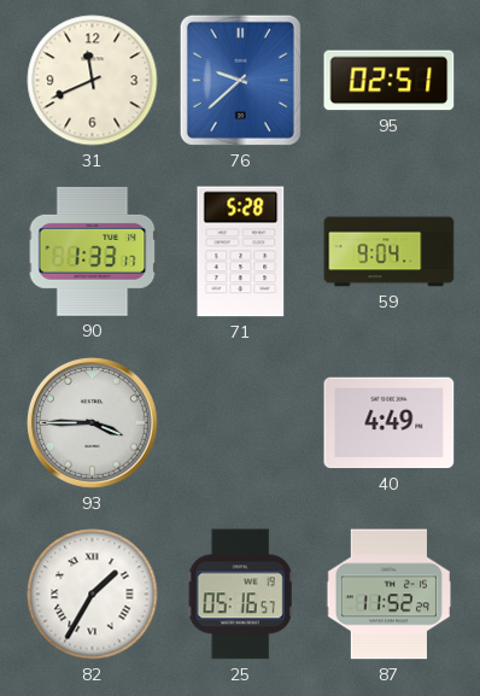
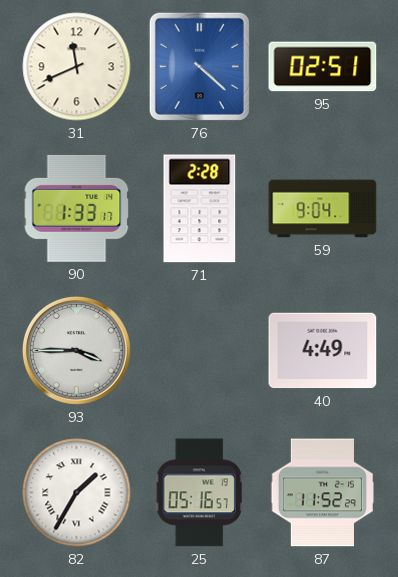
76: 9:38 -> 4:22 (199, 66)
71: 5:28 -> 2:28 (200, 209)
